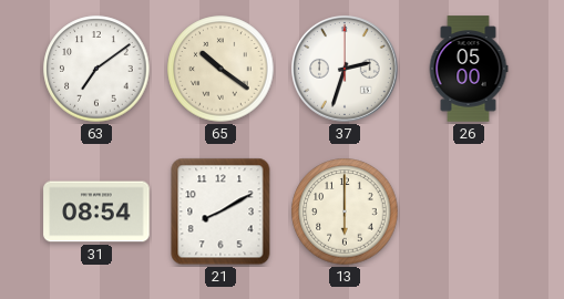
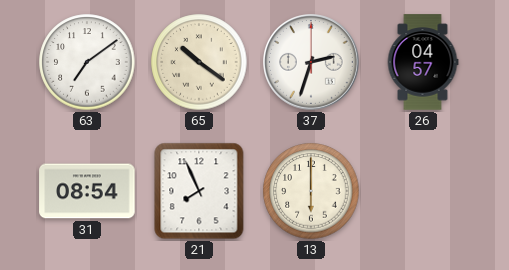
26: 05:00 -> 04:57 (423, 62)
21: 8:10 -> 7:56 (199, 191)
